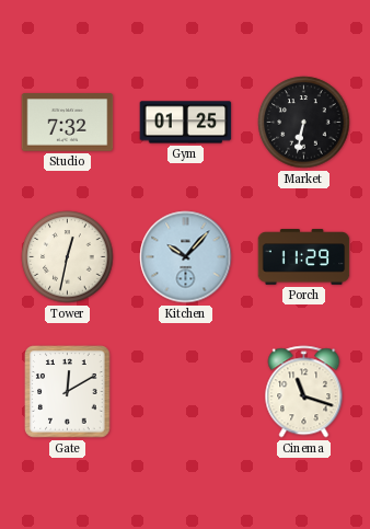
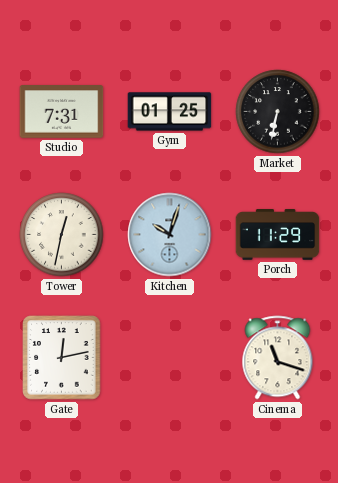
Studio: 7:32 -> 7:31 (62, 112)
Kitchen: 10:07 -> 10:03 (170, 235)
Gate: 12:10 -> 12:13 (62, 358)
